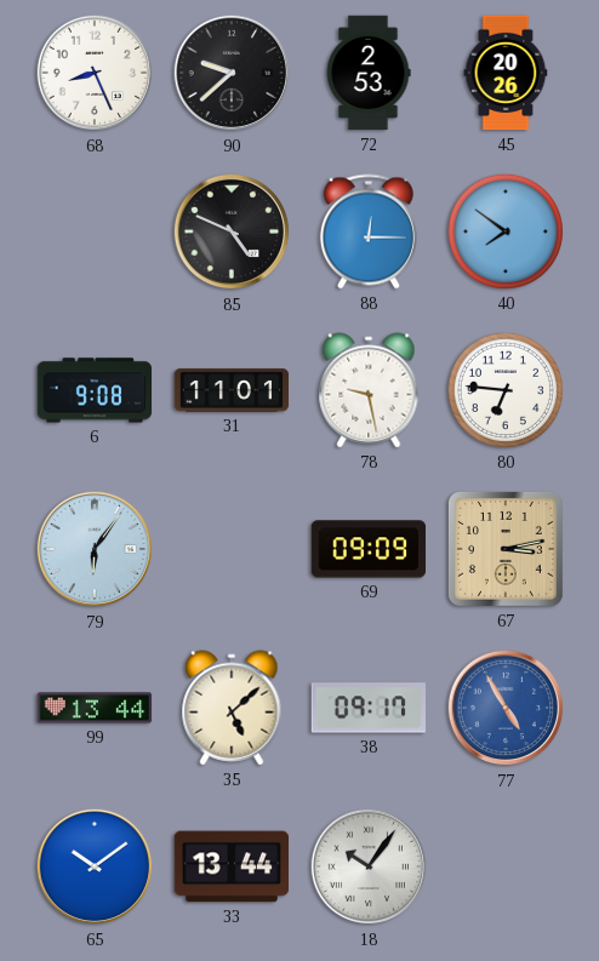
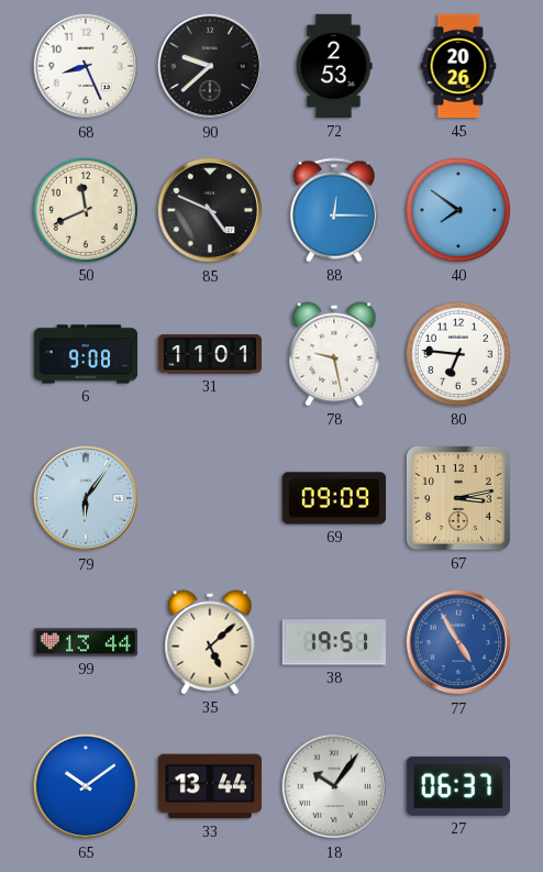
50: none -> 11:41 (86, 210)
38: 09:17 -> 19:51 (334, 642)
27: none -> 06:37 (457, 786)
